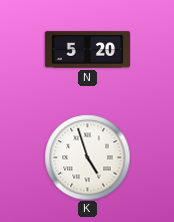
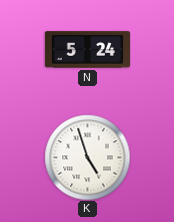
N: 5:20 -> 5:24 (87, 50)
